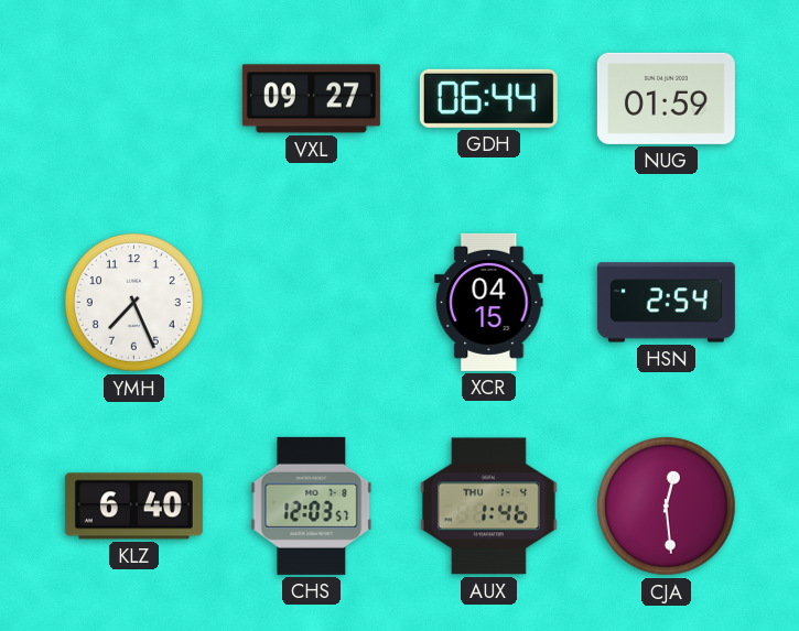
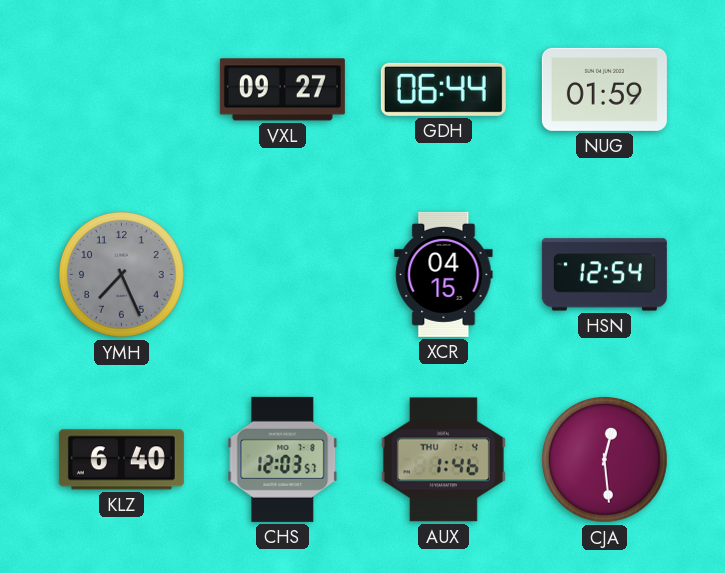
YMH dial: white -> grey (122, 275)
HSN: 2:54 -> 12:54 (604, 275)
